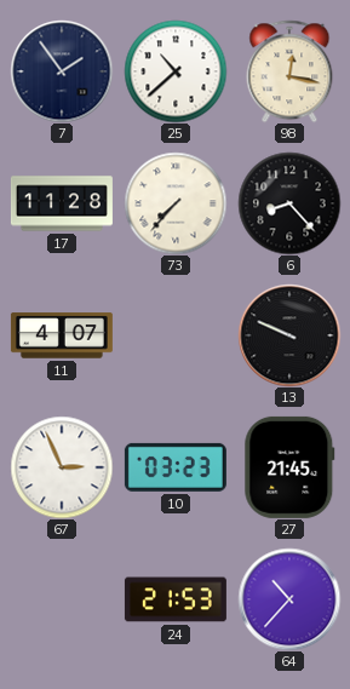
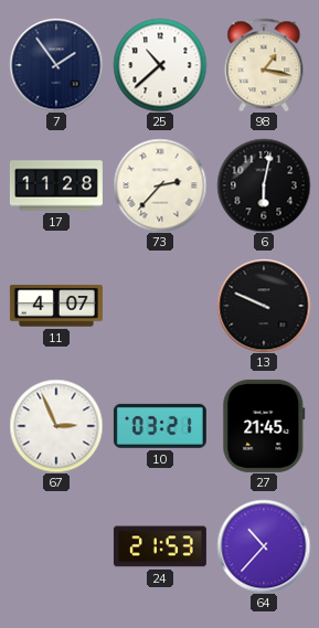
98: 12:17 -> 1:17 (264, 65)
73: 7:37 -> 2:37 (160, 185)
6: 8:23 -> 6:02 (264, 185)
10: 03:23 -> 03:21 (160, 426)
